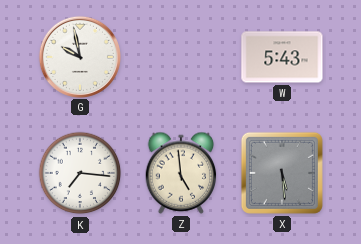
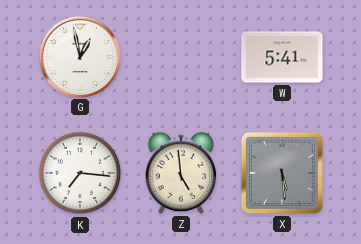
G: 9:58 -> 12:58 (79, 56)
W: 5:43 -> 5:41 (282, 57)
